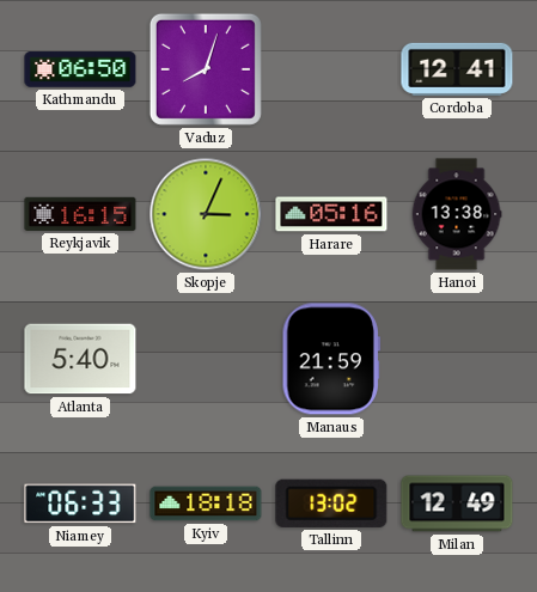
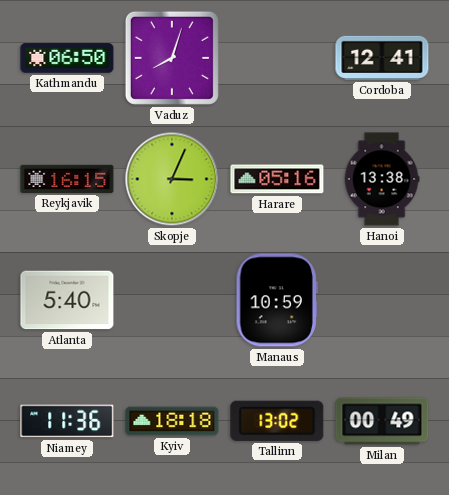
Manaus: 21:59 -> 10:59 (277, 300)
Niamey: 06:33 -> 11:36 (67, 421)
Milan: 12:49 -> 00:49 (382, 421)
